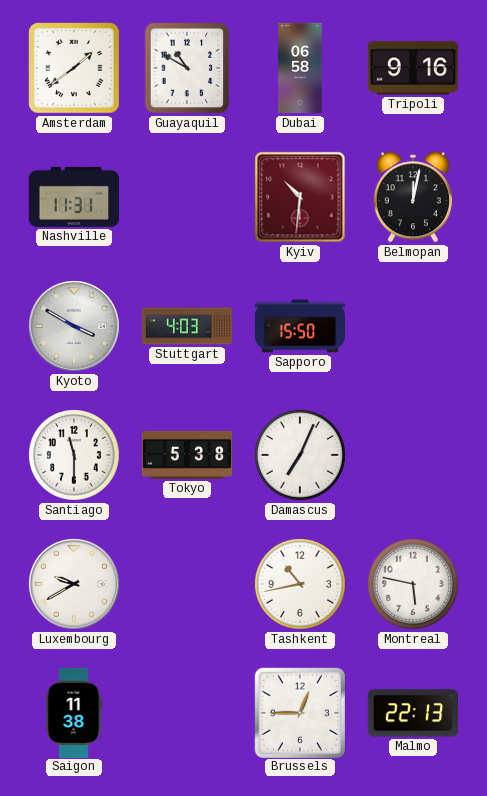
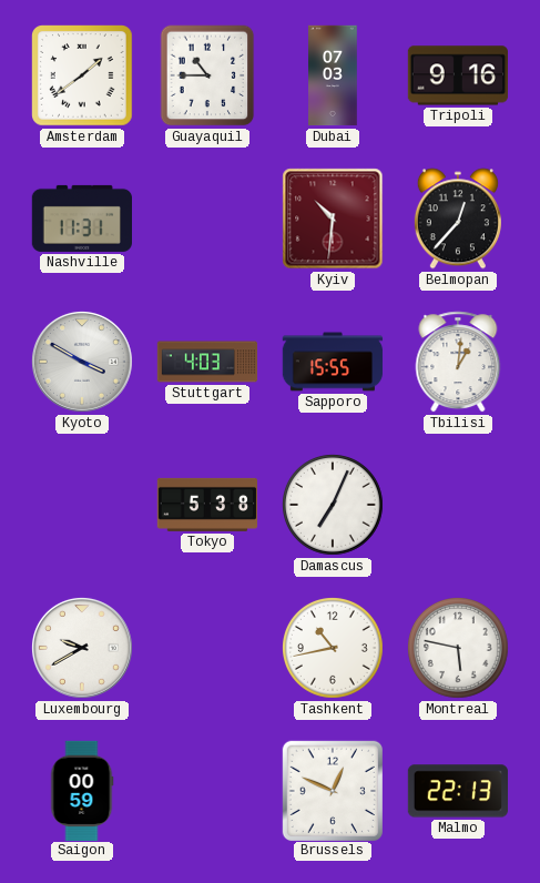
Guayaquil: 10:50 -> 10:45 (207, 75)
Dubai: 06:58 -> 07:03 (333, 75)
Belmopan: 12:02 -> 12:37 (458, 219)
Sapporo: 15:50 -> 15:55 (333, 362)
Tbilisi: none -> 1:01 (458, 362)
Santiago: 11:30 -> none (75, 456)
Saigon: 11:38 -> 00:59 (82, 790)
Brussels: 12:45 -> 12:49 (332, 790)
